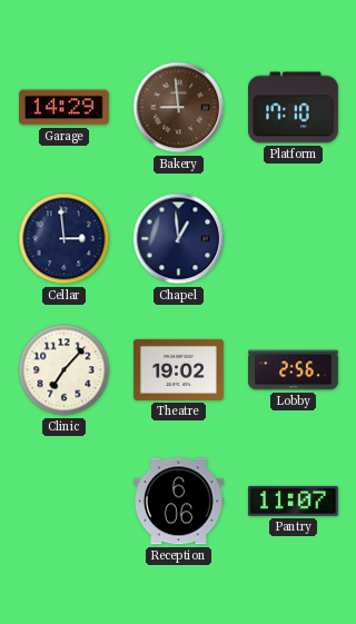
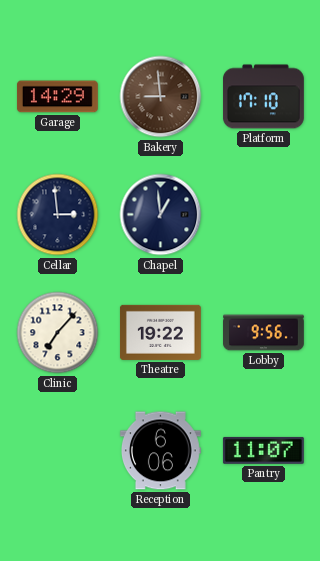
Theatre: 19:02 -> 19:22 (160, 332)
Lobby: 2:56 -> 9:56 (264, 333)
